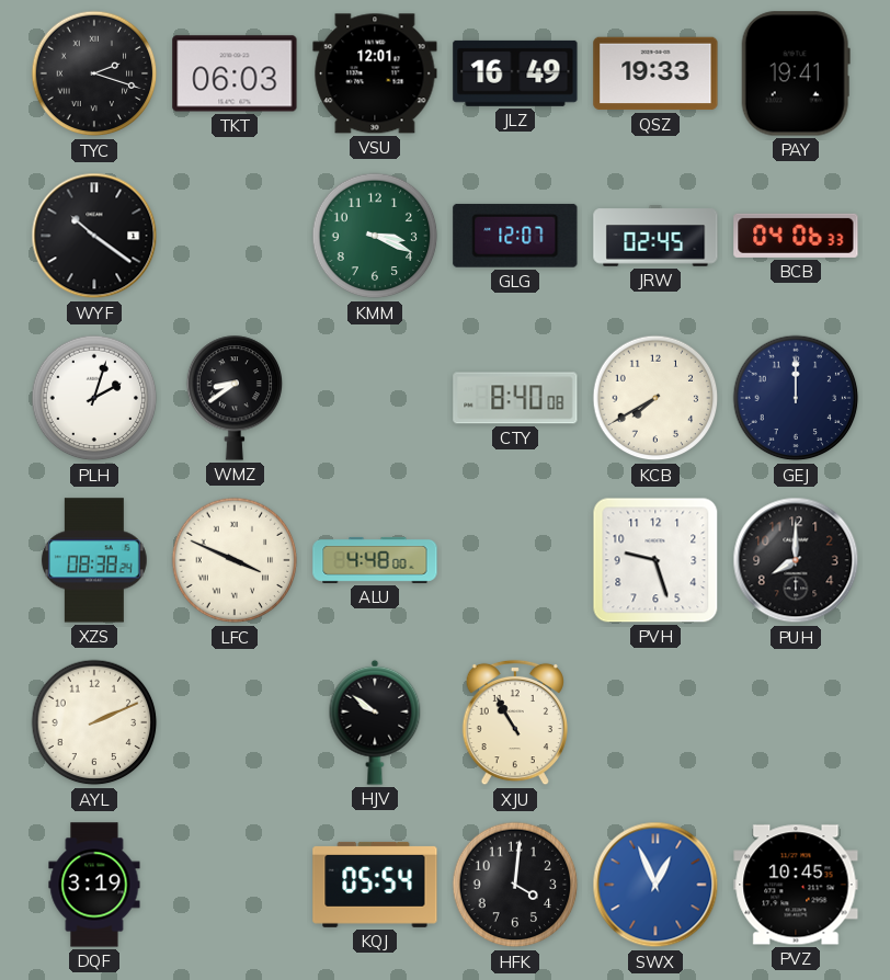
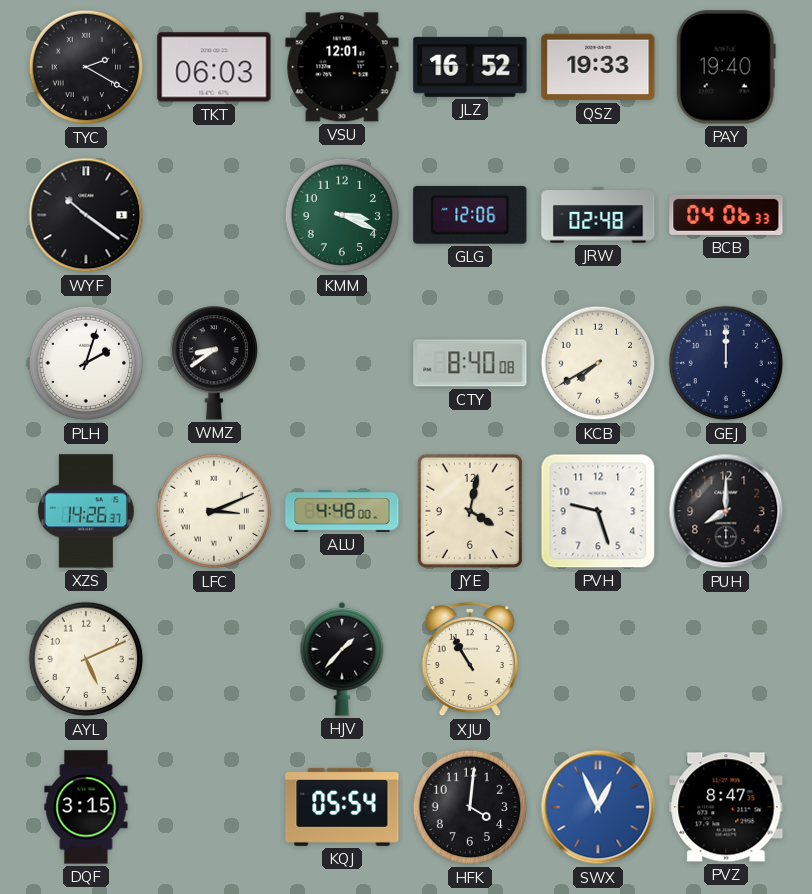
TYC: 2:18 -> 2:20 (86, 67)
JLZ: 16:49 -> 16:52 (470, 67)
PAY: 19:41 -> 19:40 (726, 67)
GLG: 12:07 -> 12:06 (470, 215)
JRW: 02:45 -> 02:48 (598, 215)
XZS: 08:38 -> 14:26 (86, 511)
LFC: 3:49 -> 3:11 (214, 511)
JYE: none -> 4:02 (470, 511)
AYL: 2:11 -> 5:11 (86, 659)
HJV: 9:51 -> 1:37 (342, 659)
DQF: 3:19 -> 3:15 (86, 807)
PVZ: 10:45 -> 8:47 (726, 807)
